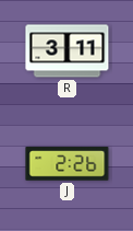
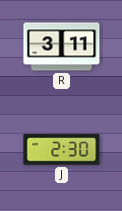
J: 2:26 -> 2:30 (62, 150)
